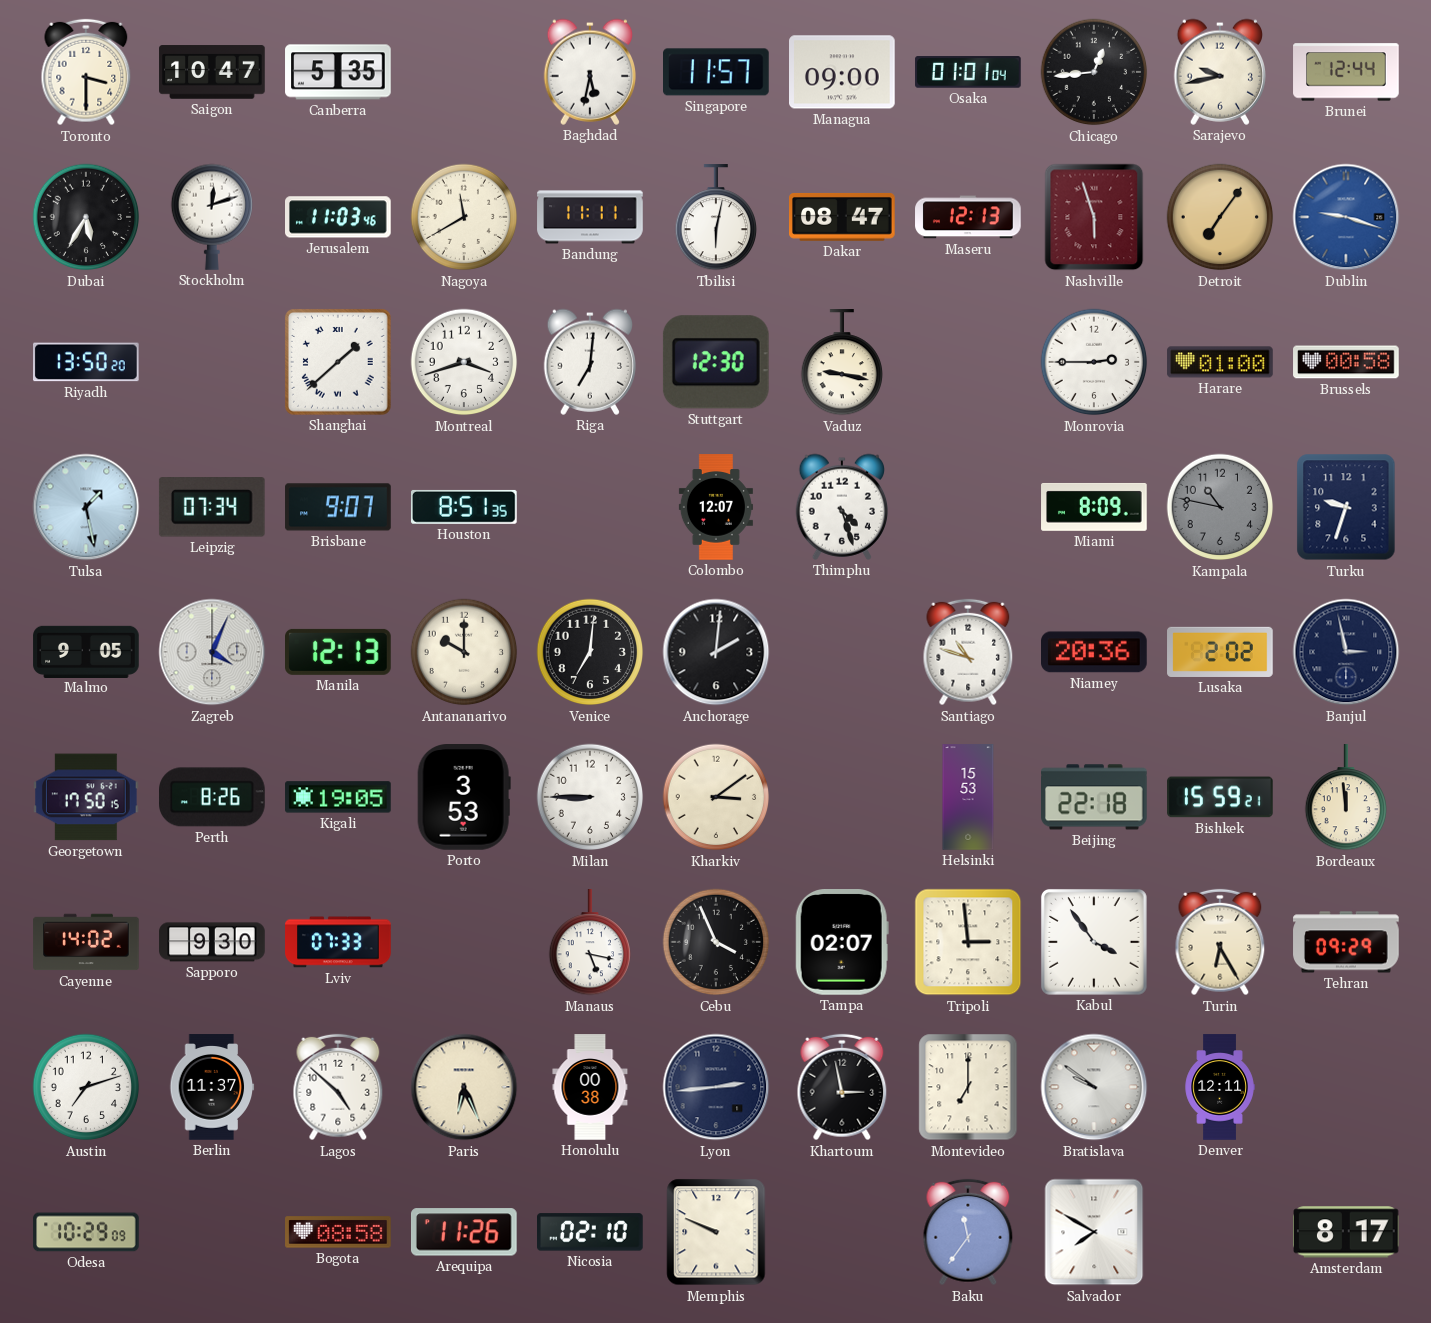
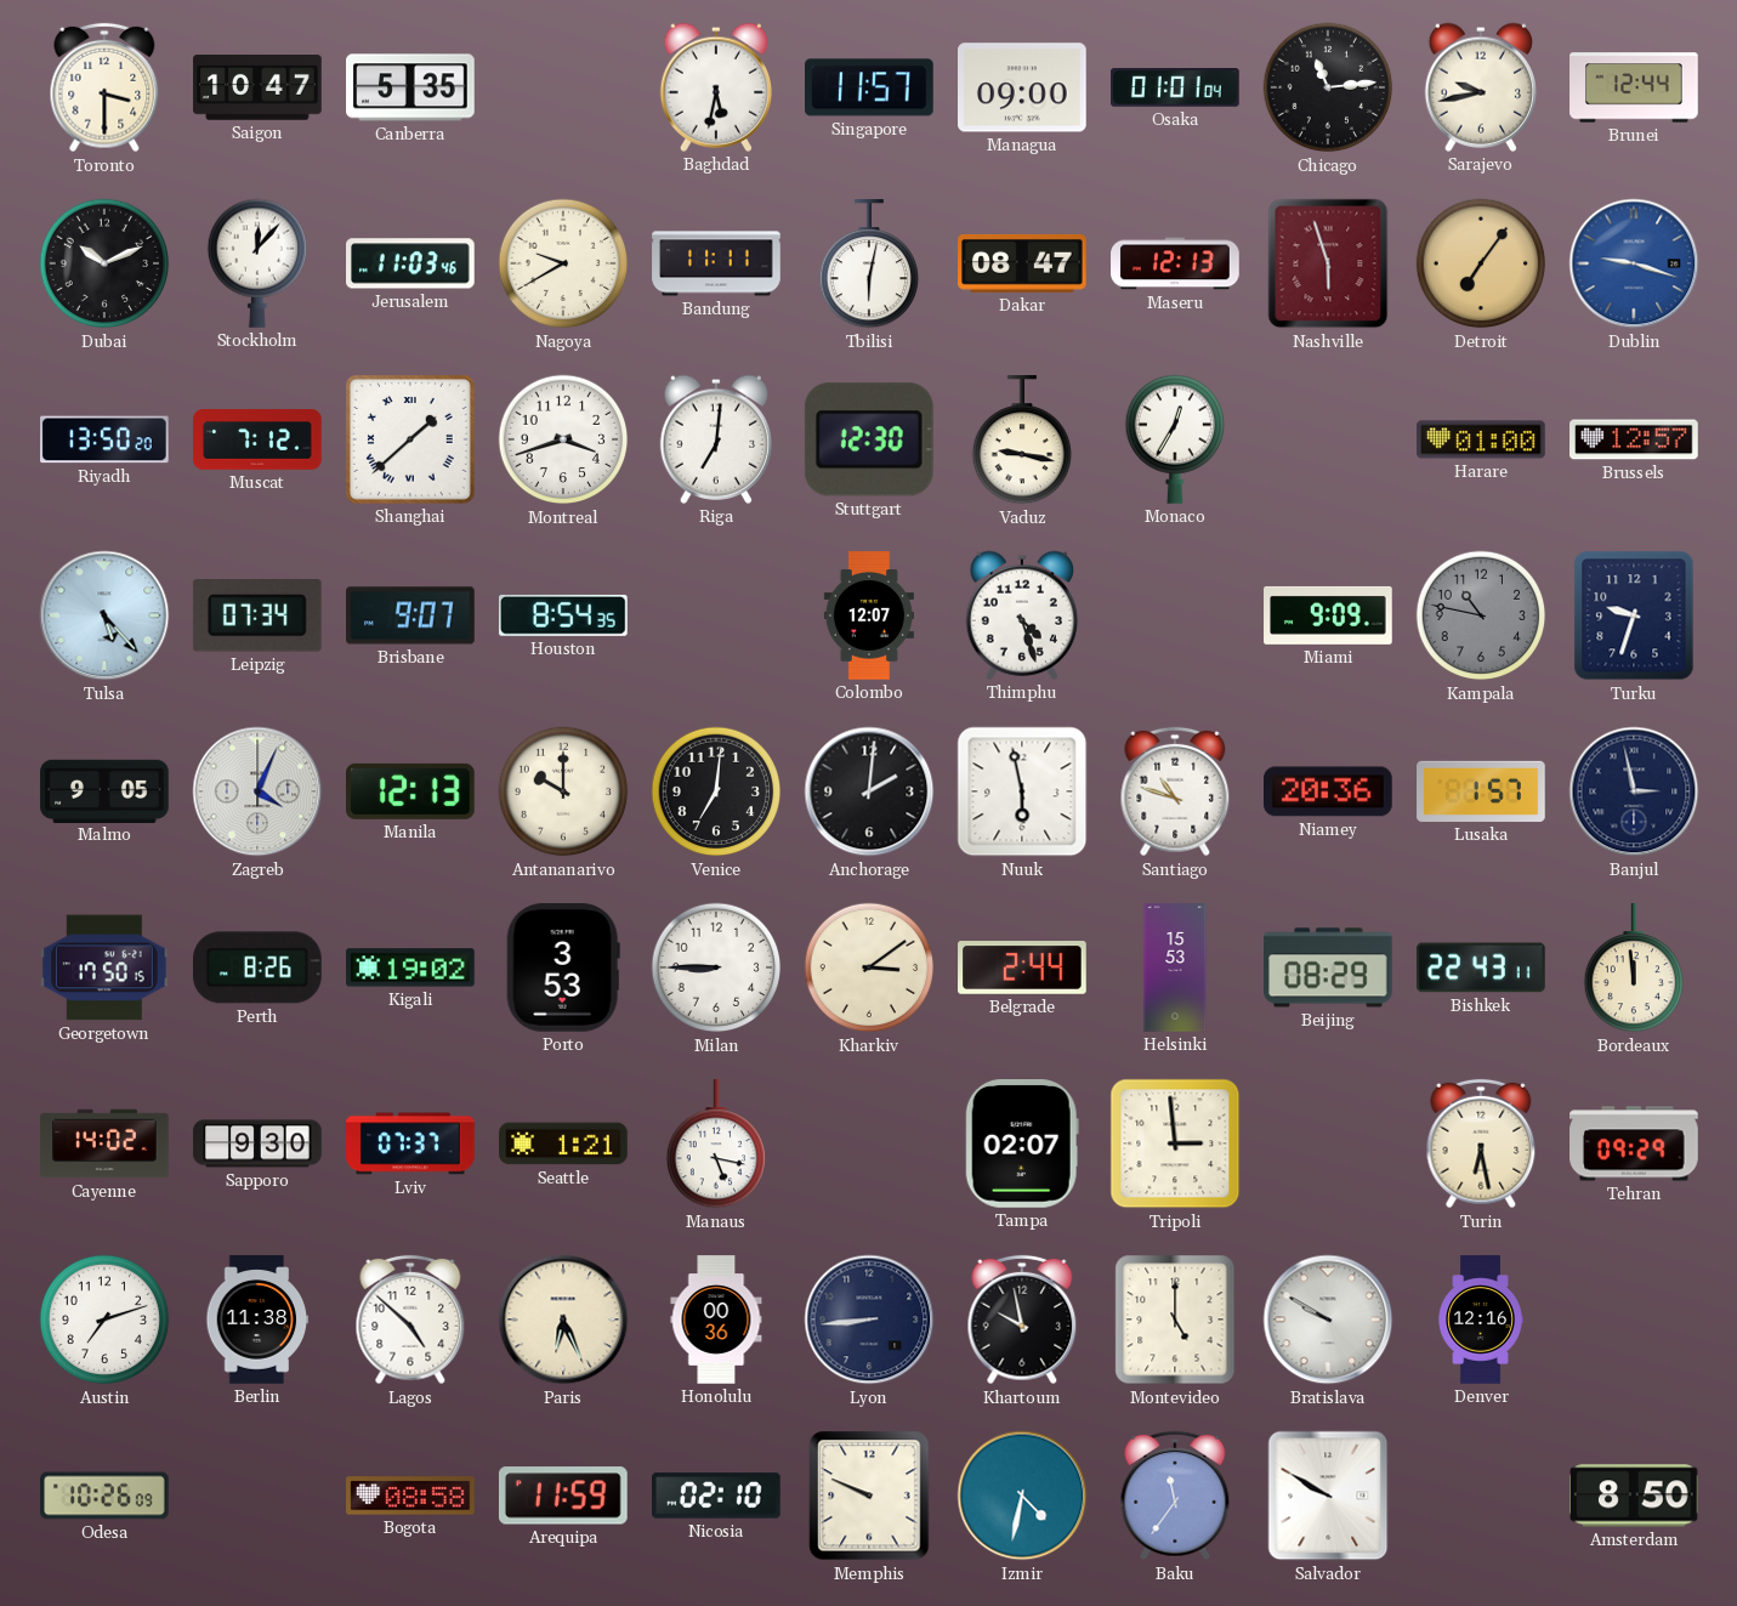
Chicago: 12:44 -> 11:14 (1328, 87)
Dubai: 5:35 -> 10:11 (104, 263)
Stockholm: 12:12 -> 12:07 (256, 263)
Nagoya: 11:40 -> 9:40 (563, 263)
Muscat: none -> 7:12 (257, 439)
Monaco: none -> 12:35 (1174, 439)
Monrovia: 2:45 -> none (1094, 362)
Brussels: 00:58 -> 12:57 (1634, 439)
Tulsa: 1:28 -> 5:23 (104, 615)
Houston: 8:51 -> 8:54 (563, 615)
Miami: 8:09 -> 9:09 (1328, 615)
Nuuk: none -> 5:58 (1022, 791)
Lusaka: 2:02 -> 1:57 (1481, 791)
Kigali: 19:05 -> 19:02 (410, 967)
Belgrade: none -> 2:44 (1022, 967)
Beijing: 22:18 -> 08:29 (1329, 967)
Bishkek: 15:59 -> 22:43 (1481, 967)
Lviv: 07:33 -> 07:37 (410, 1144)
Seattle: none -> 1:21 (563, 1144)
Cebu: 3:56 -> none (716, 942)
Kabul: 3:54 -> none (1094, 942)
Turin: 6:25 -> 6:28 (1481, 1144)
Berlin: 11:37 -> 11:38 (257, 1320)
Honolulu: 00:38 -> 00:36 (716, 1320)
Lyon: 2:44 -> 8:44 (869, 1320)
Khartoum: 2:58 -> 9:58 (1022, 1320)
Montevideo: 7:00 -> 5:00 (1175, 1320)
Bratislava: 9:51 -> 9:50 (1328, 1320)
Denver: 12:11 -> 12:16 (1481, 1320)
Odesa: 10:29 -> 10:26 (104, 1496)
Arequipa: 11:26 -> 11:59 (563, 1496)
Izmir: none -> 4:32 (1022, 1496)
Salvador: 7:50 -> 9:50 (1328, 1496)
Amsterdam: 8:17 -> 8:50 (1635, 1496)
